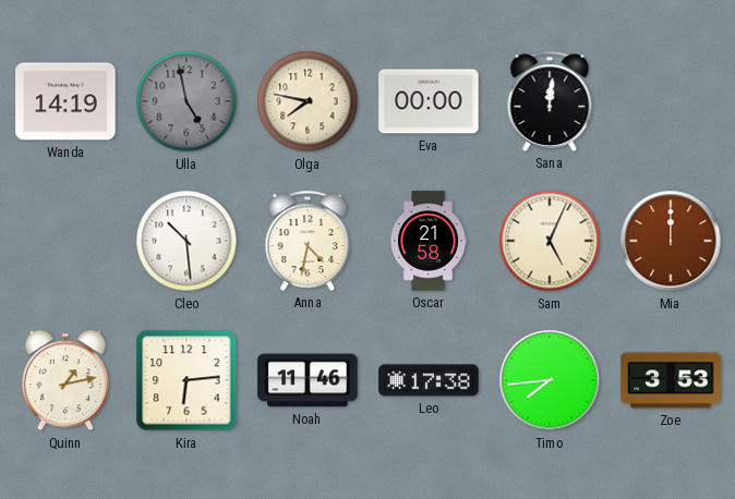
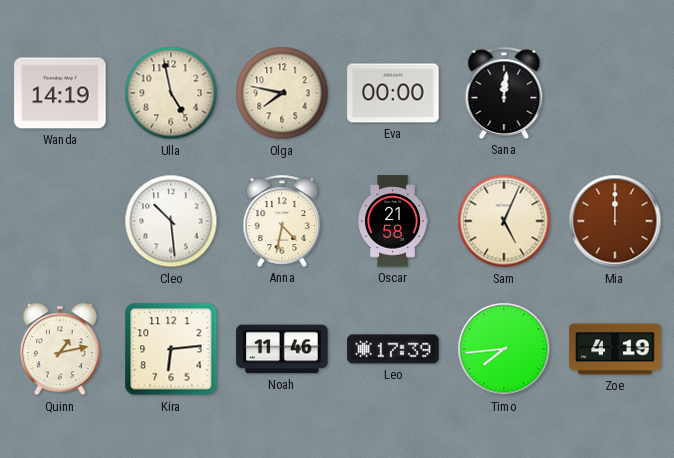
Ulla dial: grey -> cream (171, 93)
Leo: 17:38 -> 17:39 (393, 349)
Zoe: 3:53 -> 4:19 (615, 349)
